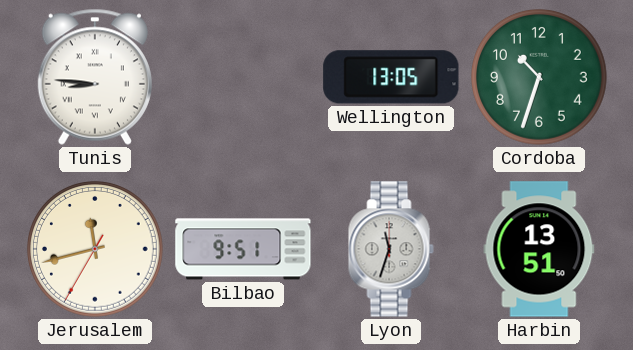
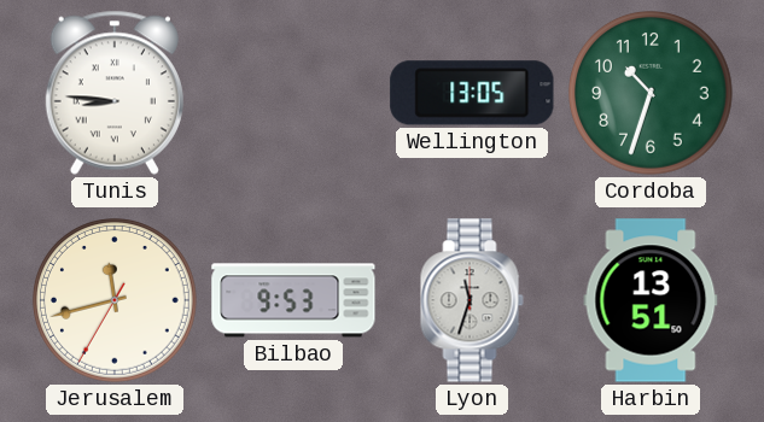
Bilbao: 9:51 -> 9:53 (293, 300)
